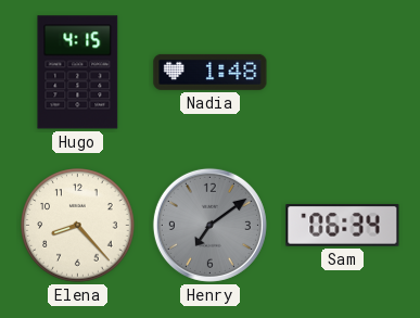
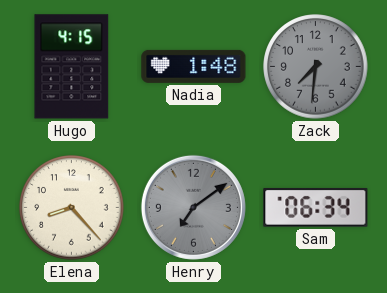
Zack: none -> 7:31 (316, 67)
